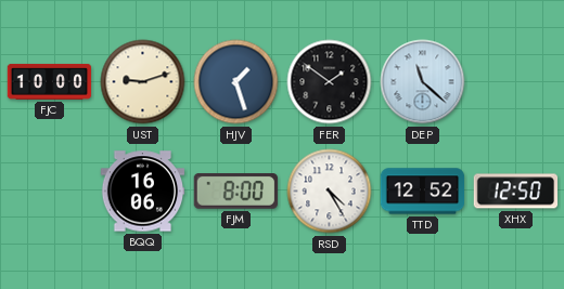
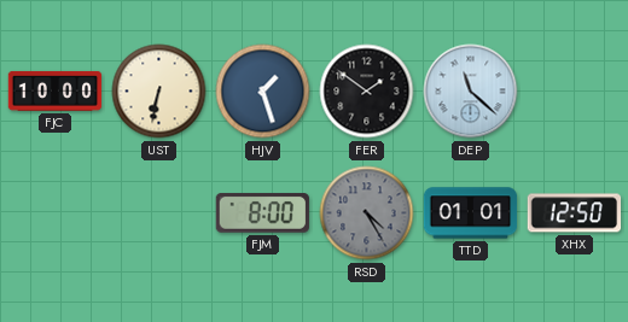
UST: 9:12 -> 6:32 (159, 92)
BQQ: 16:06 -> none (143, 192)
RSD dial: white -> grey (367, 213)
TTD: 12:52 -> 01:01 (471, 213)
